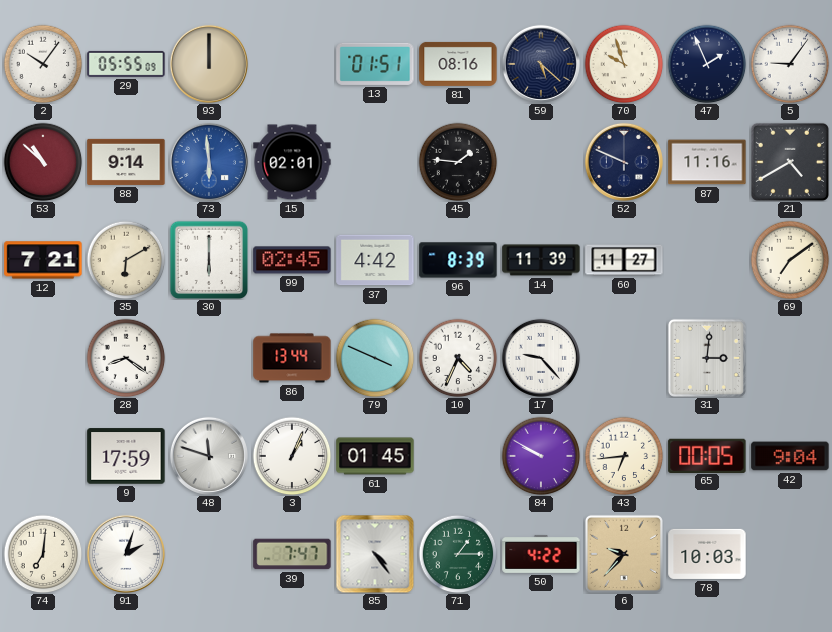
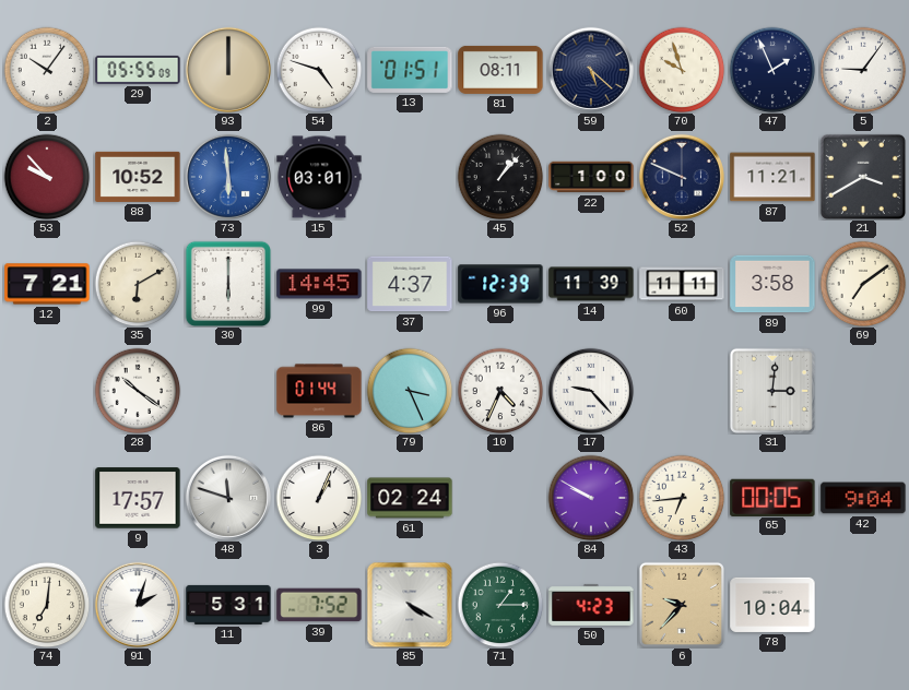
54: none -> 4:48 (319, 70)
81: 08:16 -> 08:11 (500, 70)
53: 10:52 -> 9:53 (47, 177)
88: 9:14 -> 10:52 (138, 177)
15: 02:01 -> 03:01 (319, 177)
45: 1:46 -> 1:07 (500, 177)
22: none -> 1:00 (591, 177)
87: 11:16 -> 11:21 (772, 177)
21: 4:40 -> 3:40 (863, 177)
99: 02:45 -> 14:45 (319, 284)
37: 4:42 -> 4:37 (410, 284)
96: 8:39 -> 12:39 (500, 284)
60: 11:27 -> 11:11 (682, 284)
89: none -> 3:58 (772, 284)
28: 8:21 -> 10:21 (138, 391)
86: 13:44 -> 01:44 (319, 391)
79: 3:49 -> 3:26 (410, 391)
9: 17:59 -> 17:57 (138, 498)
61: 01:45 -> 02:24 (410, 498)
11: none -> 5:31 (228, 605)
39: 7:47 -> 7:52 (319, 605)
85: 4:24 -> 4:20 (410, 605)
50: 4:22 -> 4:23 (591, 605)
78: 10:03 -> 10:04 (772, 605)
